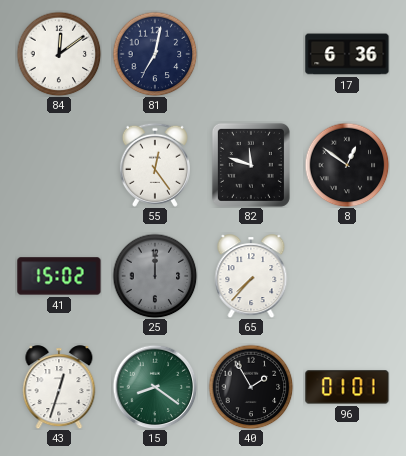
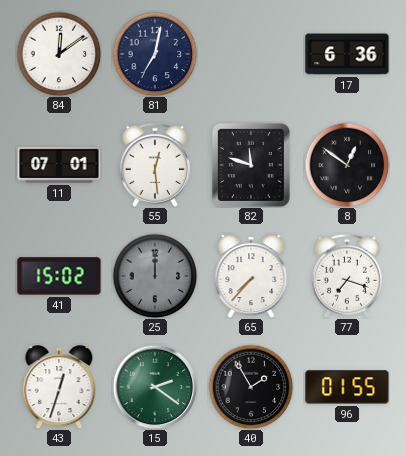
11: none -> 07:01 (59, 165)
55: 12:24 -> 12:29 (155, 165)
77: none -> 7:18 (347, 276)
15: 8:21 -> 2:21 (155, 387)
96: 01:01 -> 01:55 (347, 387)
